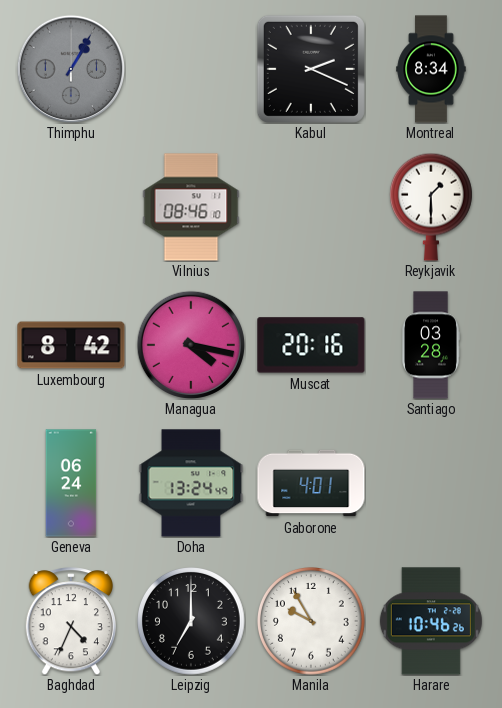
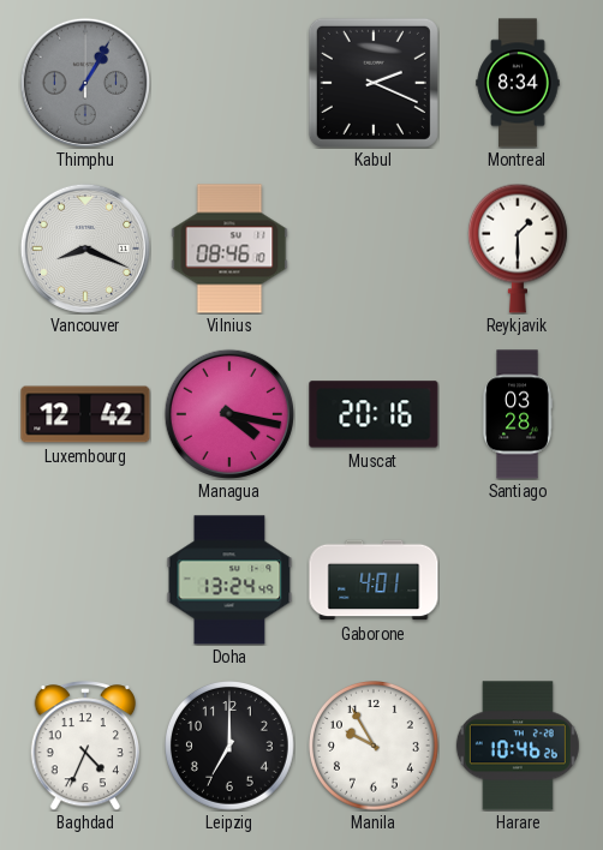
Vancouver: none -> 8:19 (85, 249)
Luxembourg: 8:42 -> 12:42 (85, 414)
Geneva: 06:24 -> none (71, 483)
